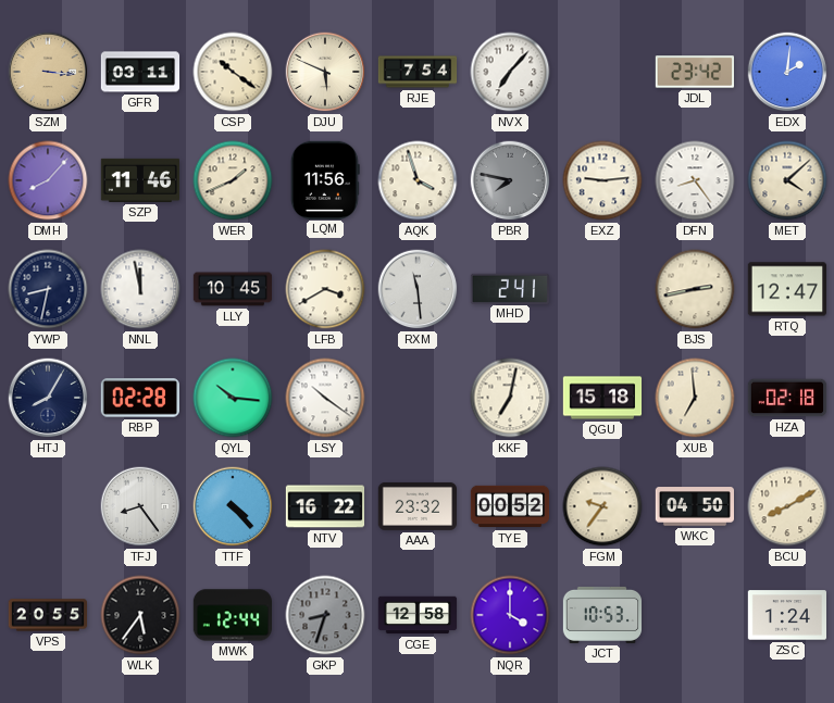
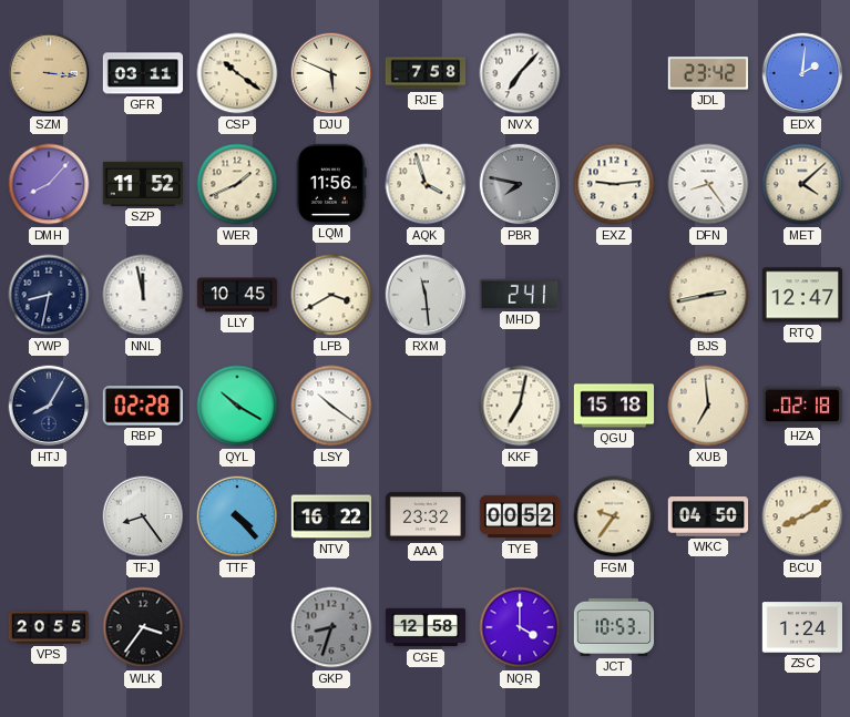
RJE: 7:54 -> 7:58 (426, 73)
SZP: 11:46 -> 11:52 (142, 184)
QYL: 10:16 -> 10:20 (237, 406)
WLK: 5:36 -> 3:36 (143, 627)
MWK: 12:44 -> none (233, 615)
